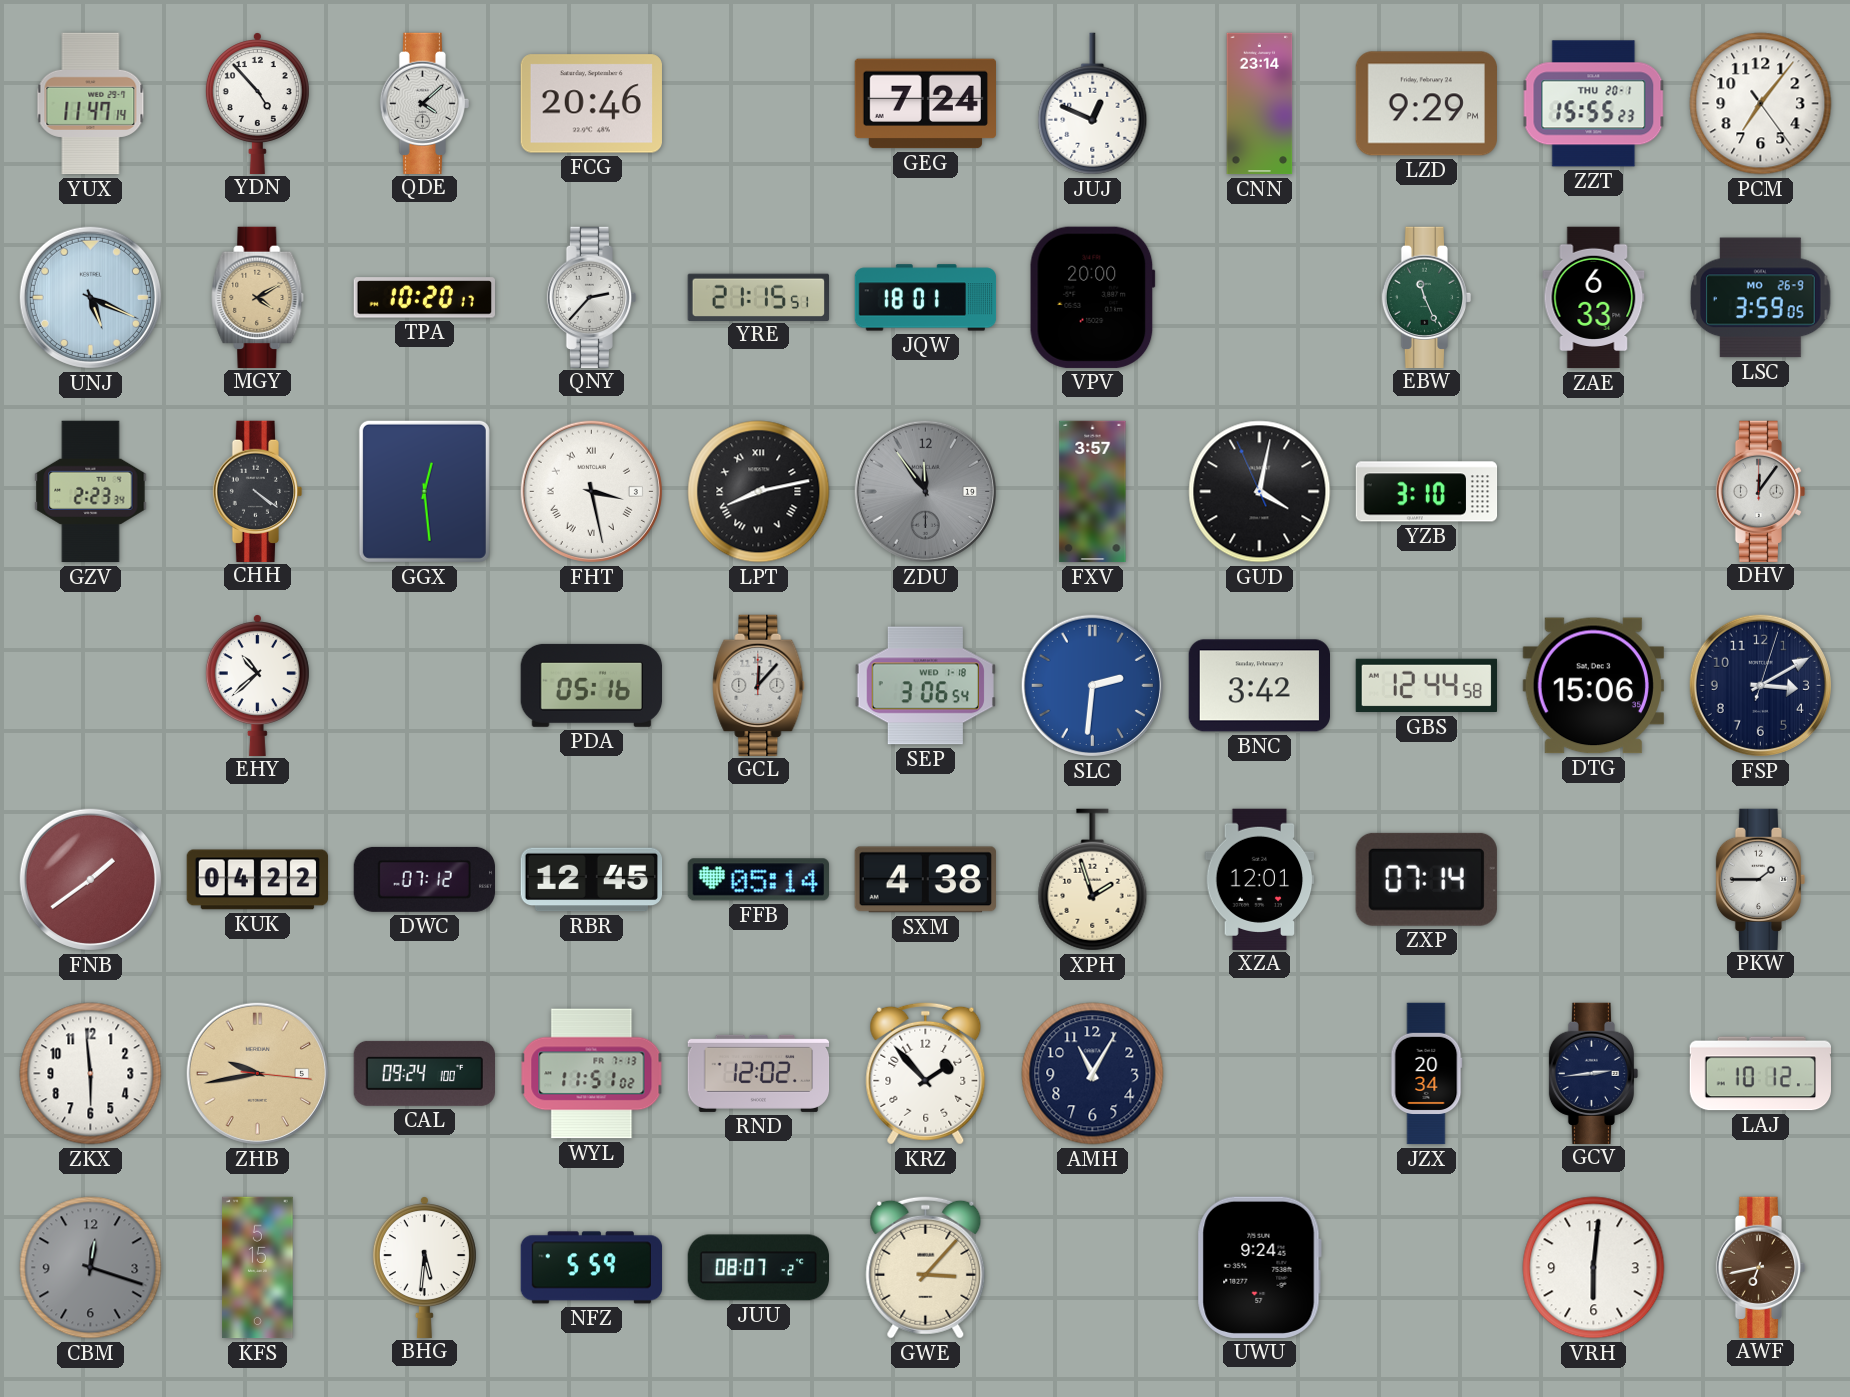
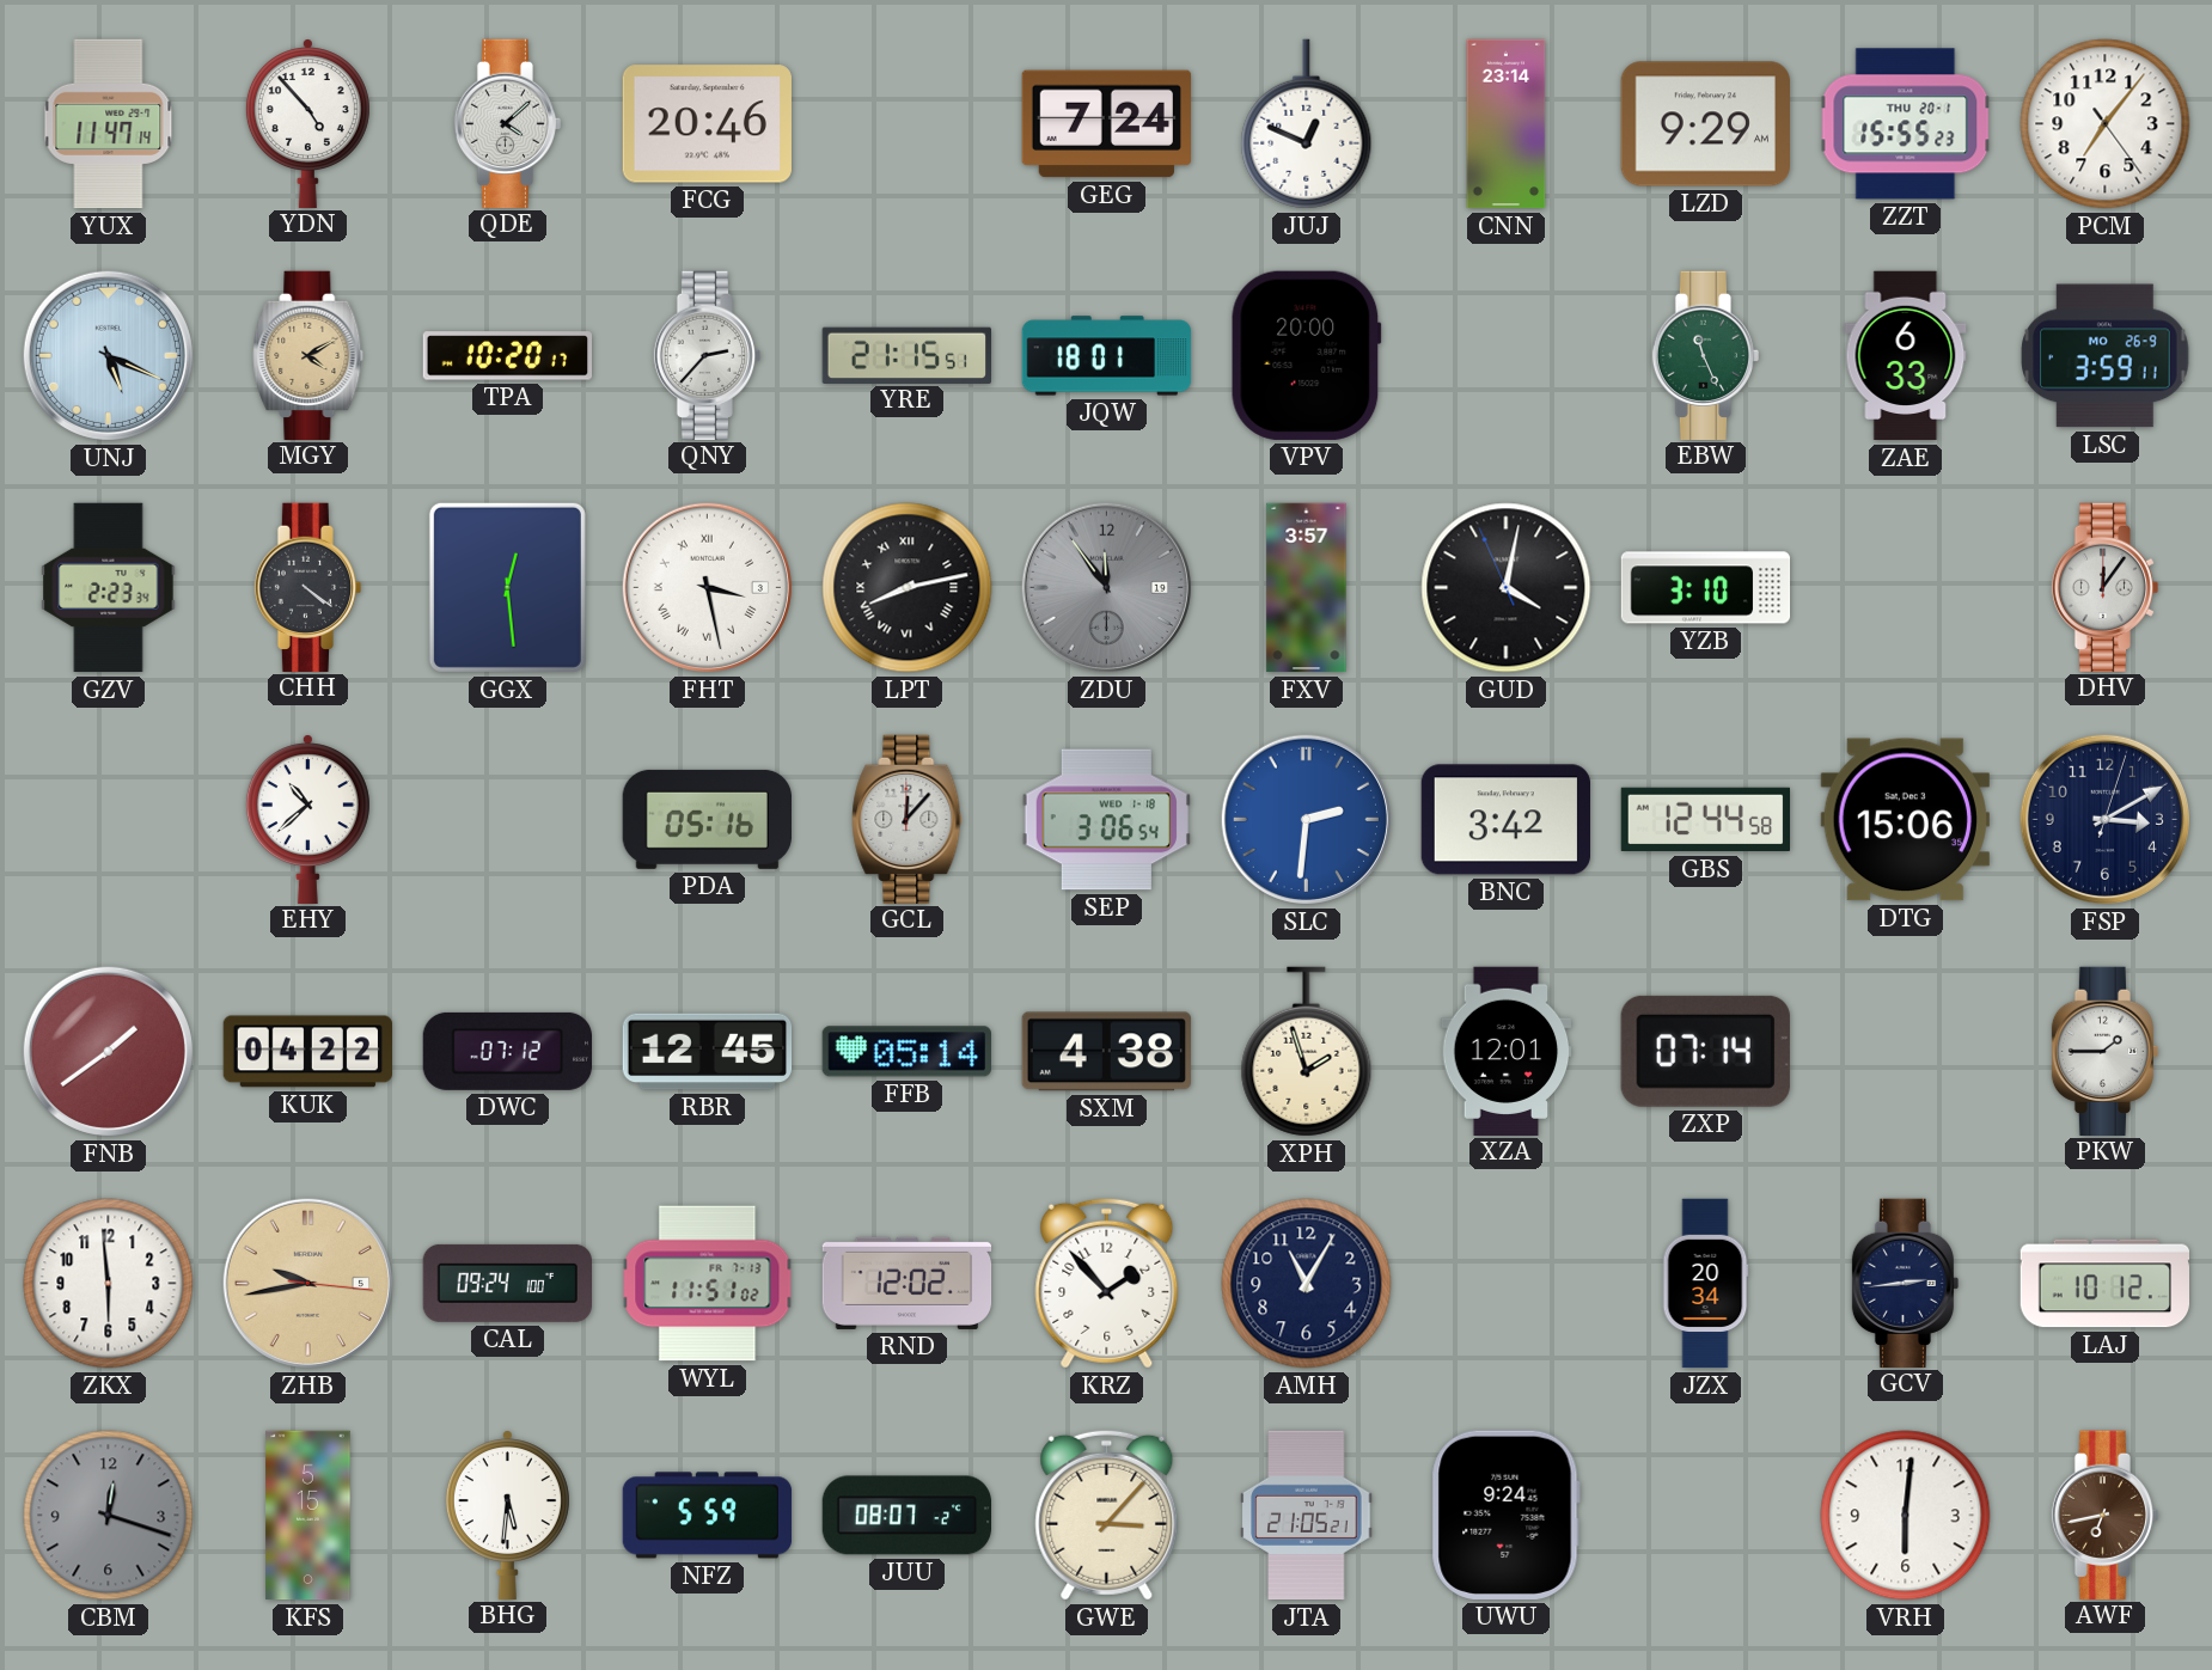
LZD: 9:29 PM -> 9:29 AM (1705, 124)
LSC: 3:59:05 -> 3:59:11 (2106, 356)
JTA: none -> 21:05 (1307, 1516)
